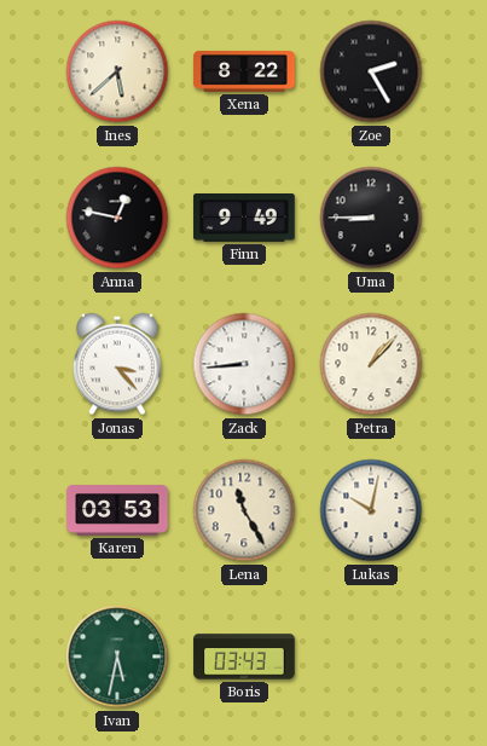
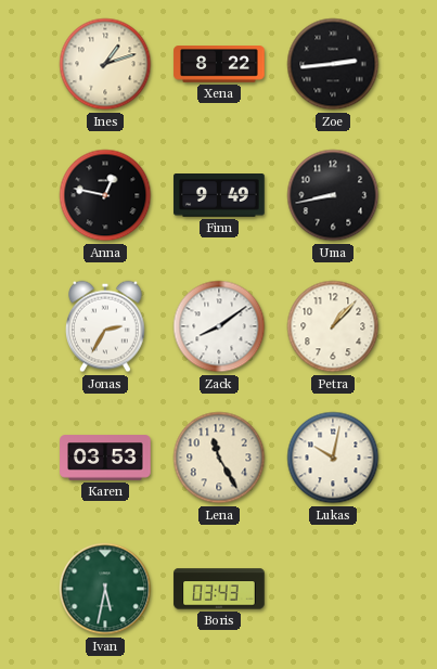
Ines: 5:38 -> 1:12 (105, 64)
Zoe: 2:25 -> 2:44 (333, 64)
Uma: 8:45 -> 8:43 (333, 195)
Jonas: 3:23 -> 2:35 (105, 326)
Zack: 8:44 -> 8:09 (219, 326)
